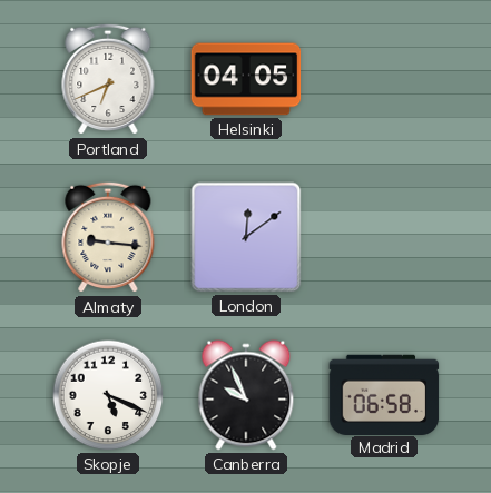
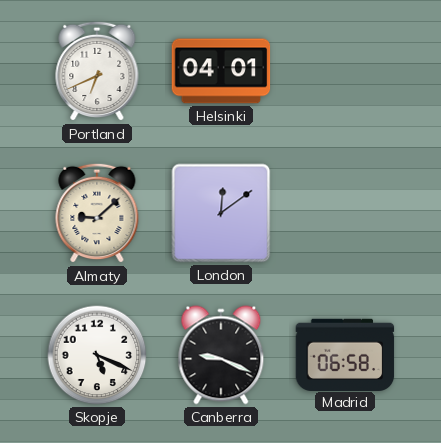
Helsinki: 04:05 -> 04:01 (221, 71)
Almaty: 9:16 -> 9:08 (97, 213)
Canberra: 9:56 -> 9:19 (221, 355)
